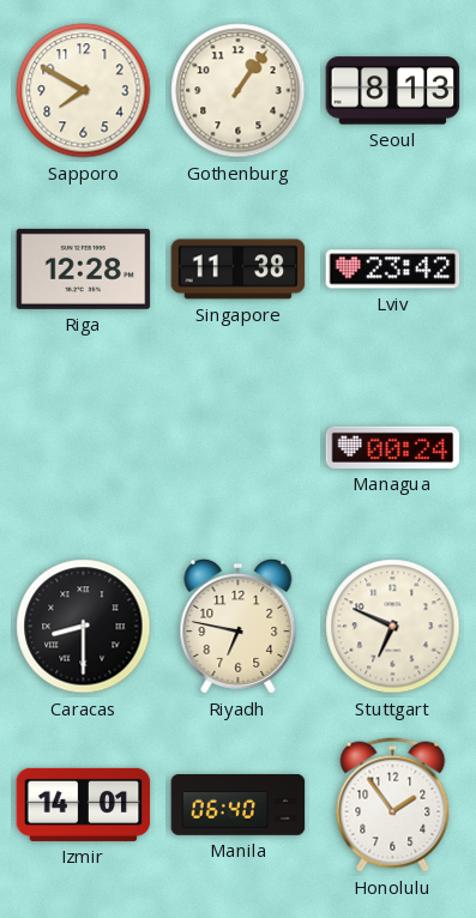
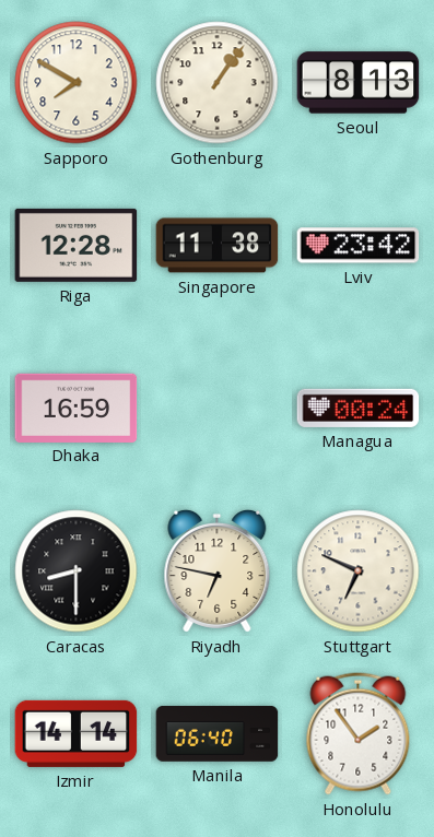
Dhaka: none -> 16:59 (77, 408)
Izmir: 14:01 -> 14:14 (77, 733)
